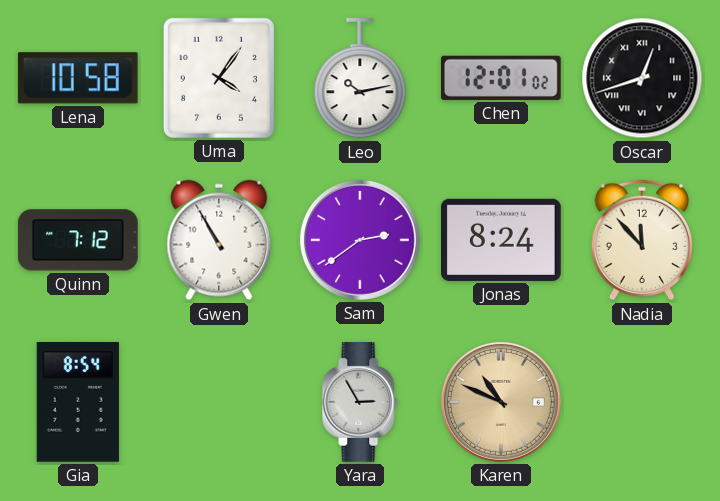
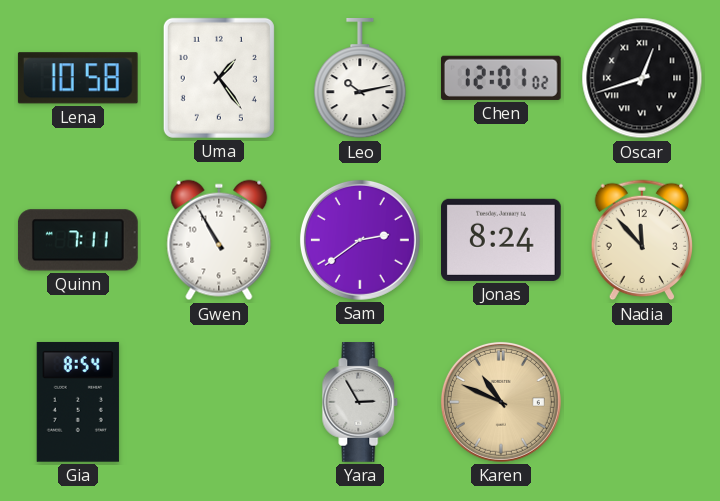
Uma: 4:06 -> 1:24 (219, 78)
Quinn: 7:12 -> 7:11 (78, 240)
